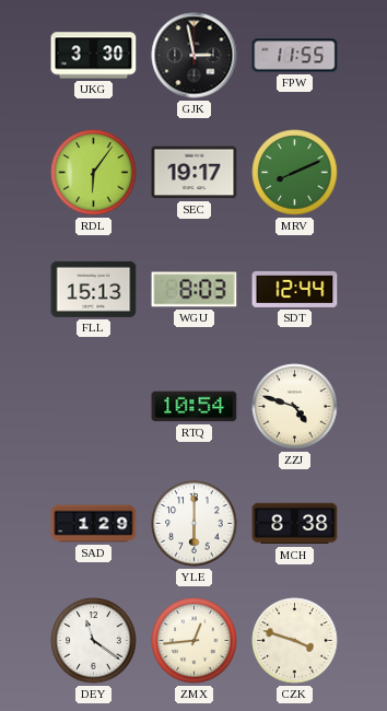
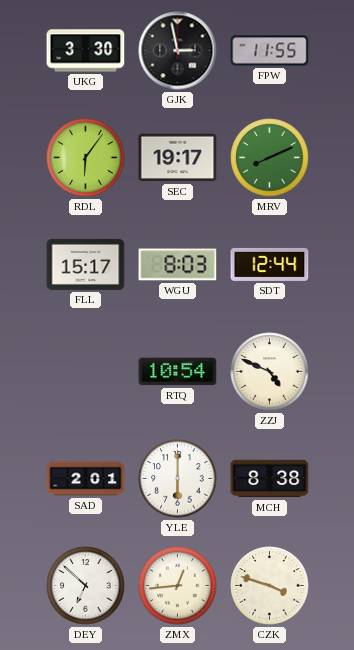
FLL: 15:13 -> 15:17 (86, 264)
ZZJ: 4:48 -> 4:49 (270, 372)
SAD: 1:29 -> 2:01 (86, 479)
DEY: 11:21 -> 6:52 (86, 586)
